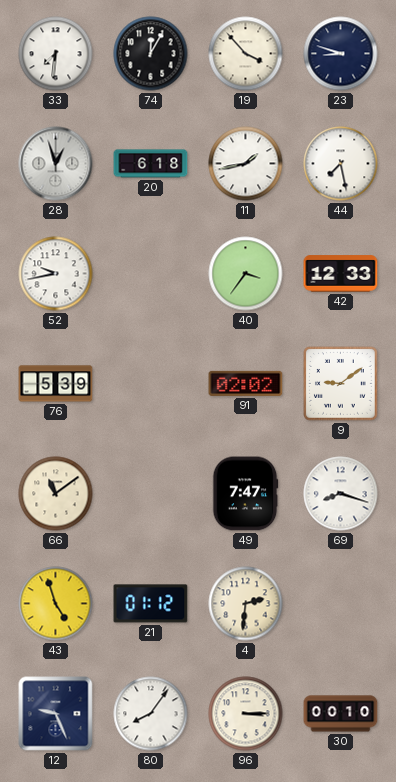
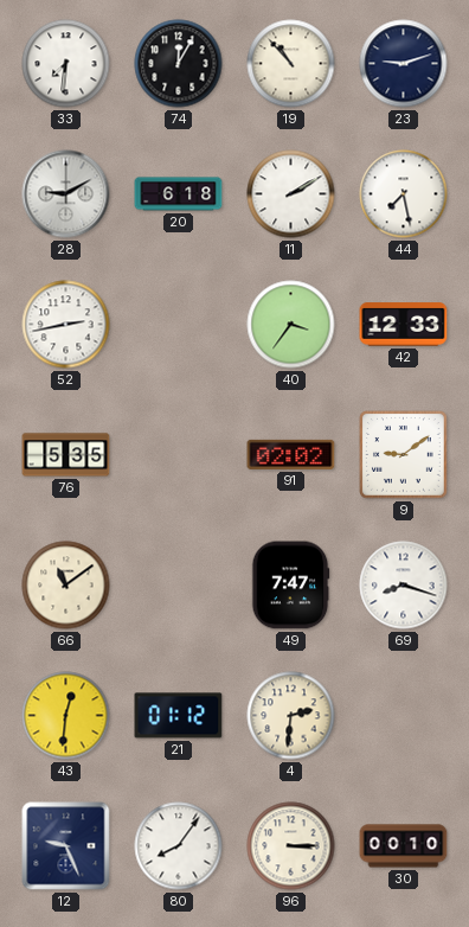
19: 3:53 -> 10:53 (291, 64)
23: 8:48 -> 9:12 (404, 64)
28: 12:57 -> 9:10 (66, 194)
11: 1:43 -> 2:10 (291, 194)
52: 9:43 -> 2:43 (66, 325)
76: 5:39 -> 5:35 (66, 455)
43: 4:57 -> 12:31 (66, 716)
